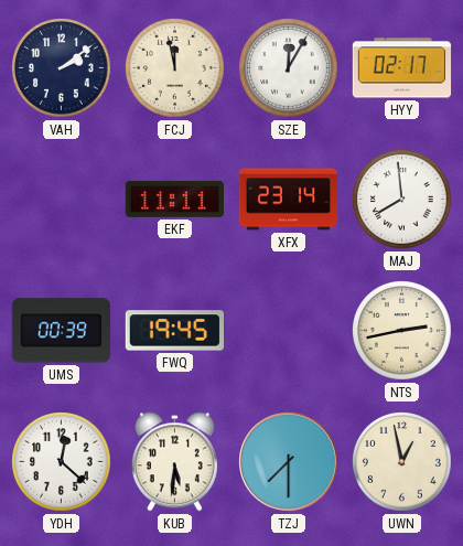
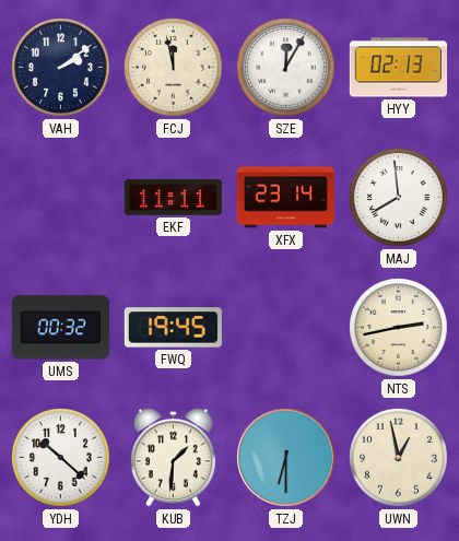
HYY: 02:17 -> 02:13 (399, 68)
UMS: 00:39 -> 00:32 (60, 328)
YDH: 12:22 -> 10:22 (61, 458)
KUB: 5:31 -> 1:31 (173, 458)
TZJ: 7:30 -> 6:30 (286, 458)
